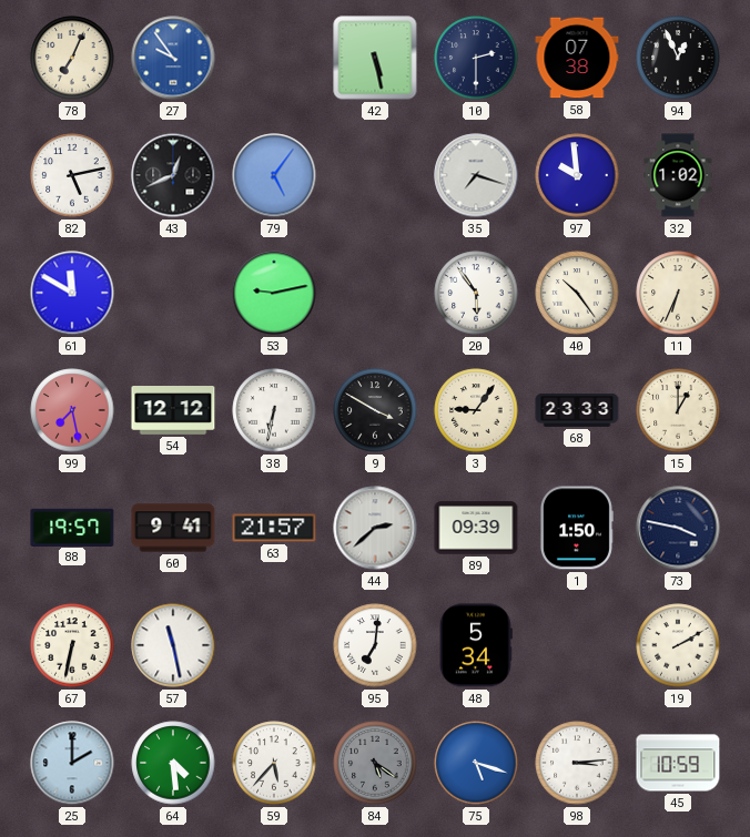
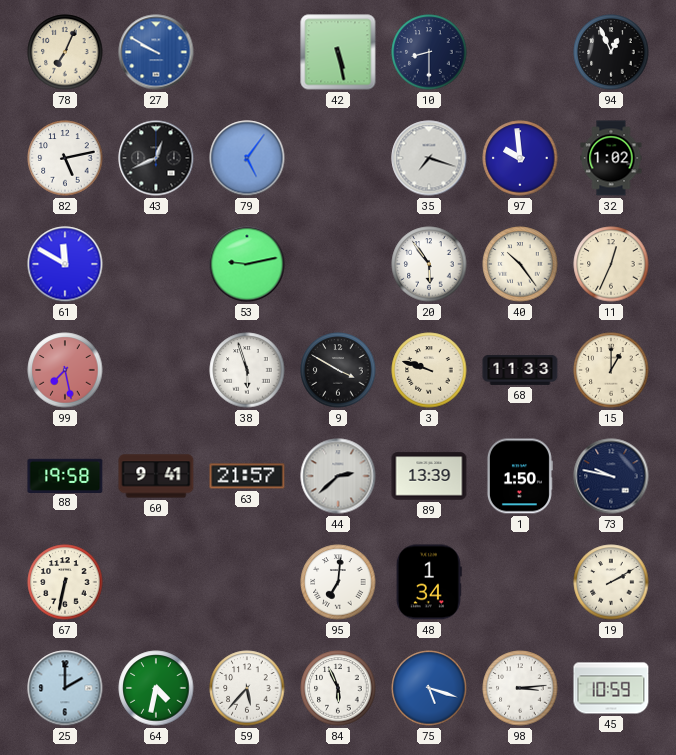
27: 9:54 -> 9:50 (156, 52)
10: 2:30 -> 8:30 (429, 52)
58: 07:38 -> none (577, 58)
11: 6:34 -> 12:34 (611, 264)
54: 12:12 -> none (173, 411)
38: 6:32 -> 5:57 (247, 370)
3: 9:06 -> 9:48 (429, 370)
68: 23:33 -> 11:33 (520, 371)
88: 19:57 -> 19:58 (65, 475)
89: 09:39 -> 13:39 (429, 476)
73: 3:47 -> 9:47 (611, 476)
57: 11:28 -> none (173, 645)
48: 5:34 -> 1:34 (429, 582)
64: 4:29 -> 4:32 (156, 688)
84: 5:21 -> 5:56 (338, 688)
84 dial: grey -> white (338, 688)
